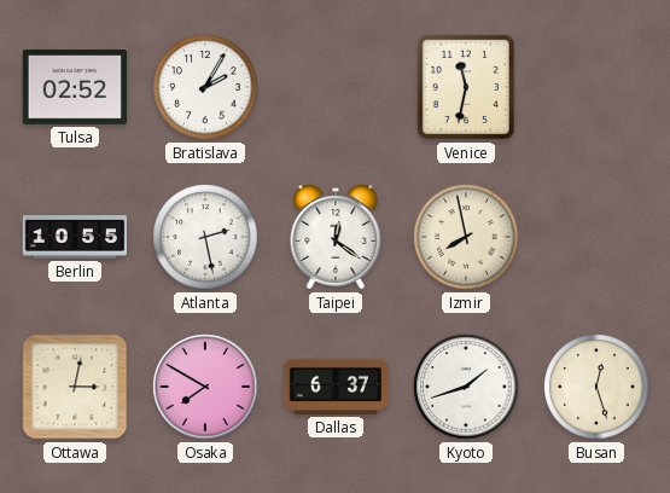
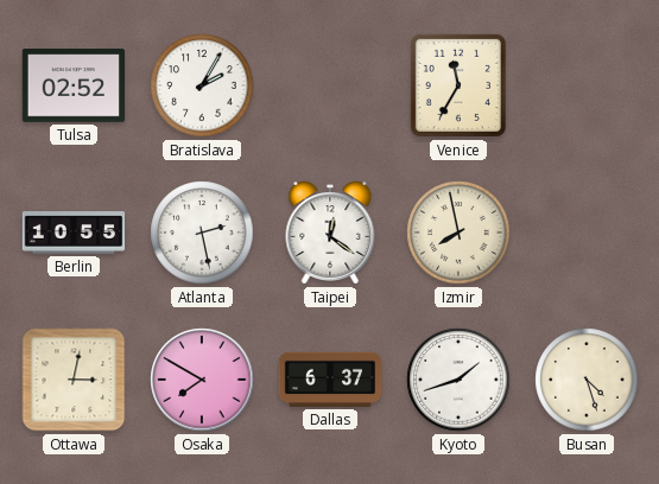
Venice: 11:32 -> 11:35 (458, 85)
Busan: 12:27 -> 4:27 (587, 380)
